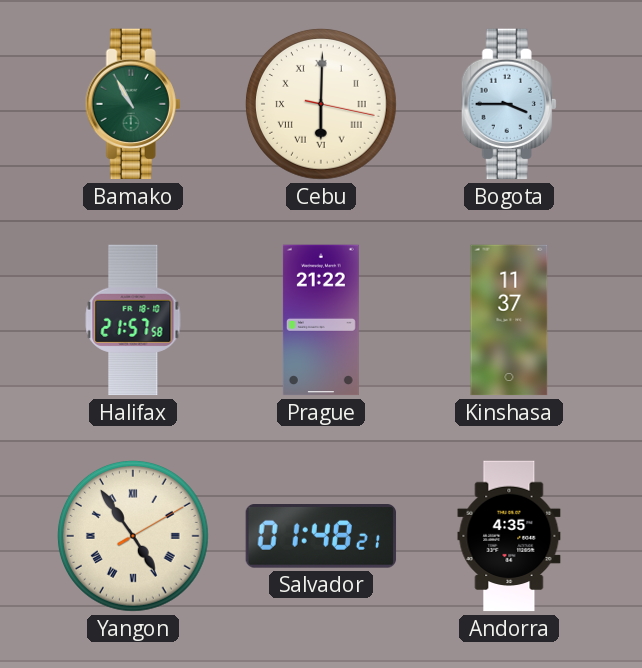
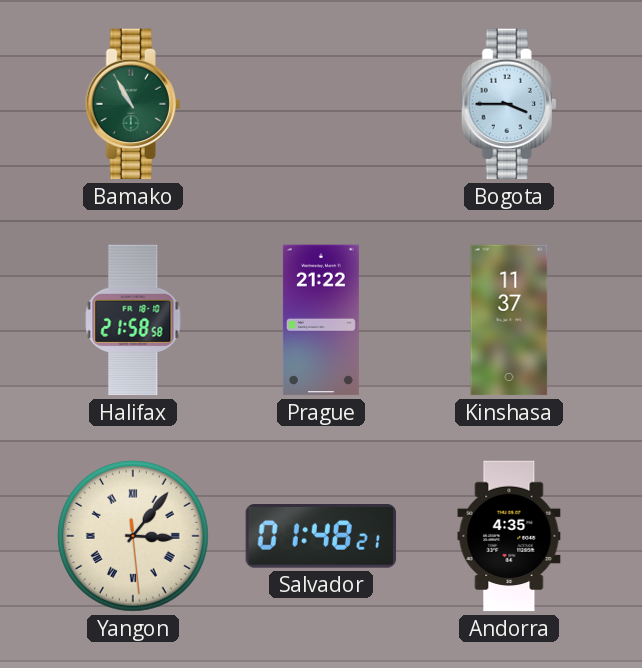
Cebu: 6:00 -> none (321, 104)
Halifax: 21:57 -> 21:58 (133, 320)
Yangon: 4:54 -> 3:06 (133, 536)
